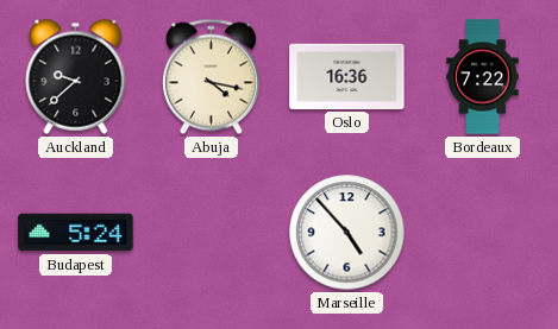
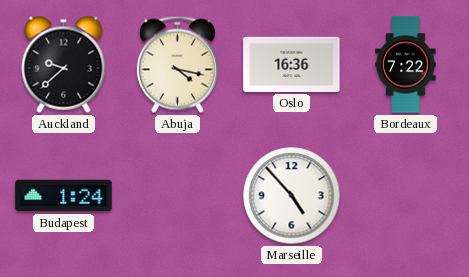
Budapest: 5:24 -> 1:24 (64, 196)
